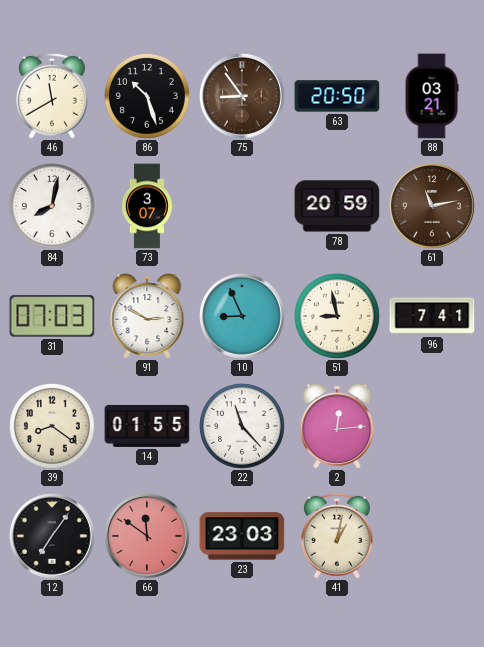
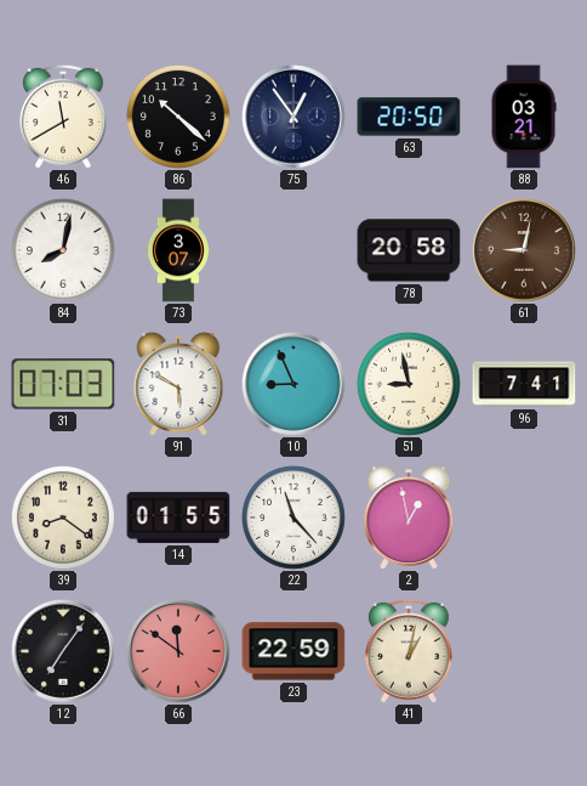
86: 10:27 -> 10:22 (178, 117)
75: 8:54 -> 12:54 (295, 118)
75 dial: brown -> navy (295, 118)
78: 20:59 -> 20:58 (409, 250)
61: 11:13 -> 9:02 (525, 251)
91: 2:50 -> 5:50 (178, 384)
2: 12:14 -> 12:58 (409, 518)
23: 23:03 -> 22:59 (293, 651)
